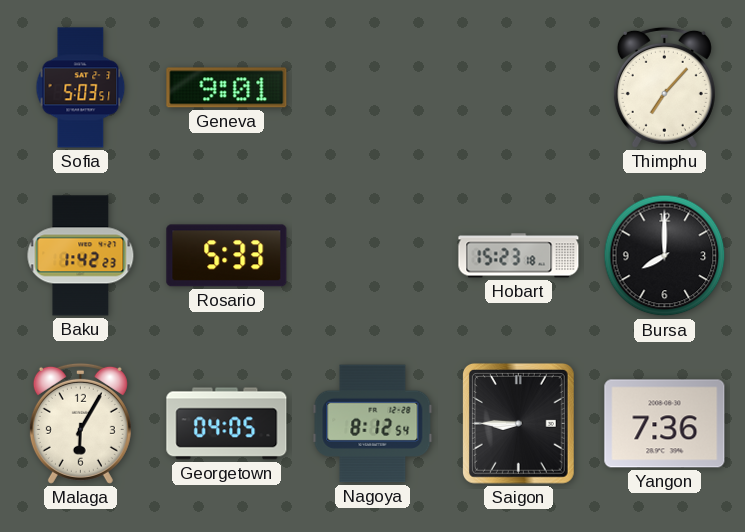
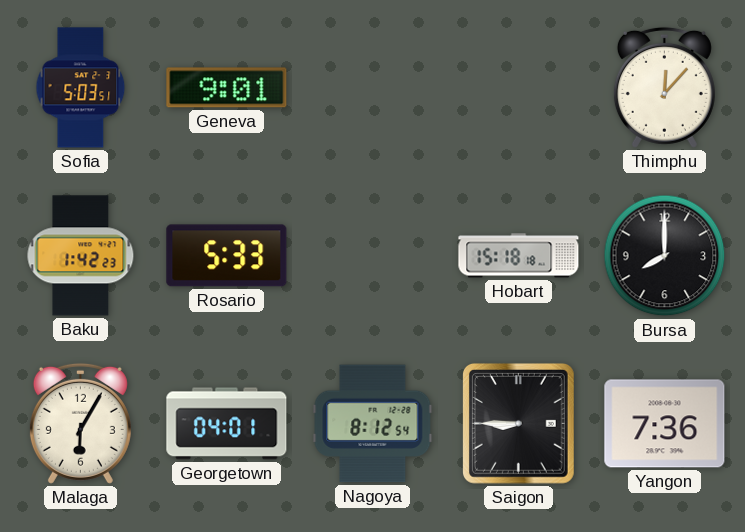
Thimphu: 7:07 -> 12:07 (664, 87)
Hobart: 15:23 -> 15:18 (519, 256)
Georgetown: 04:05 -> 04:01 (227, 424)
